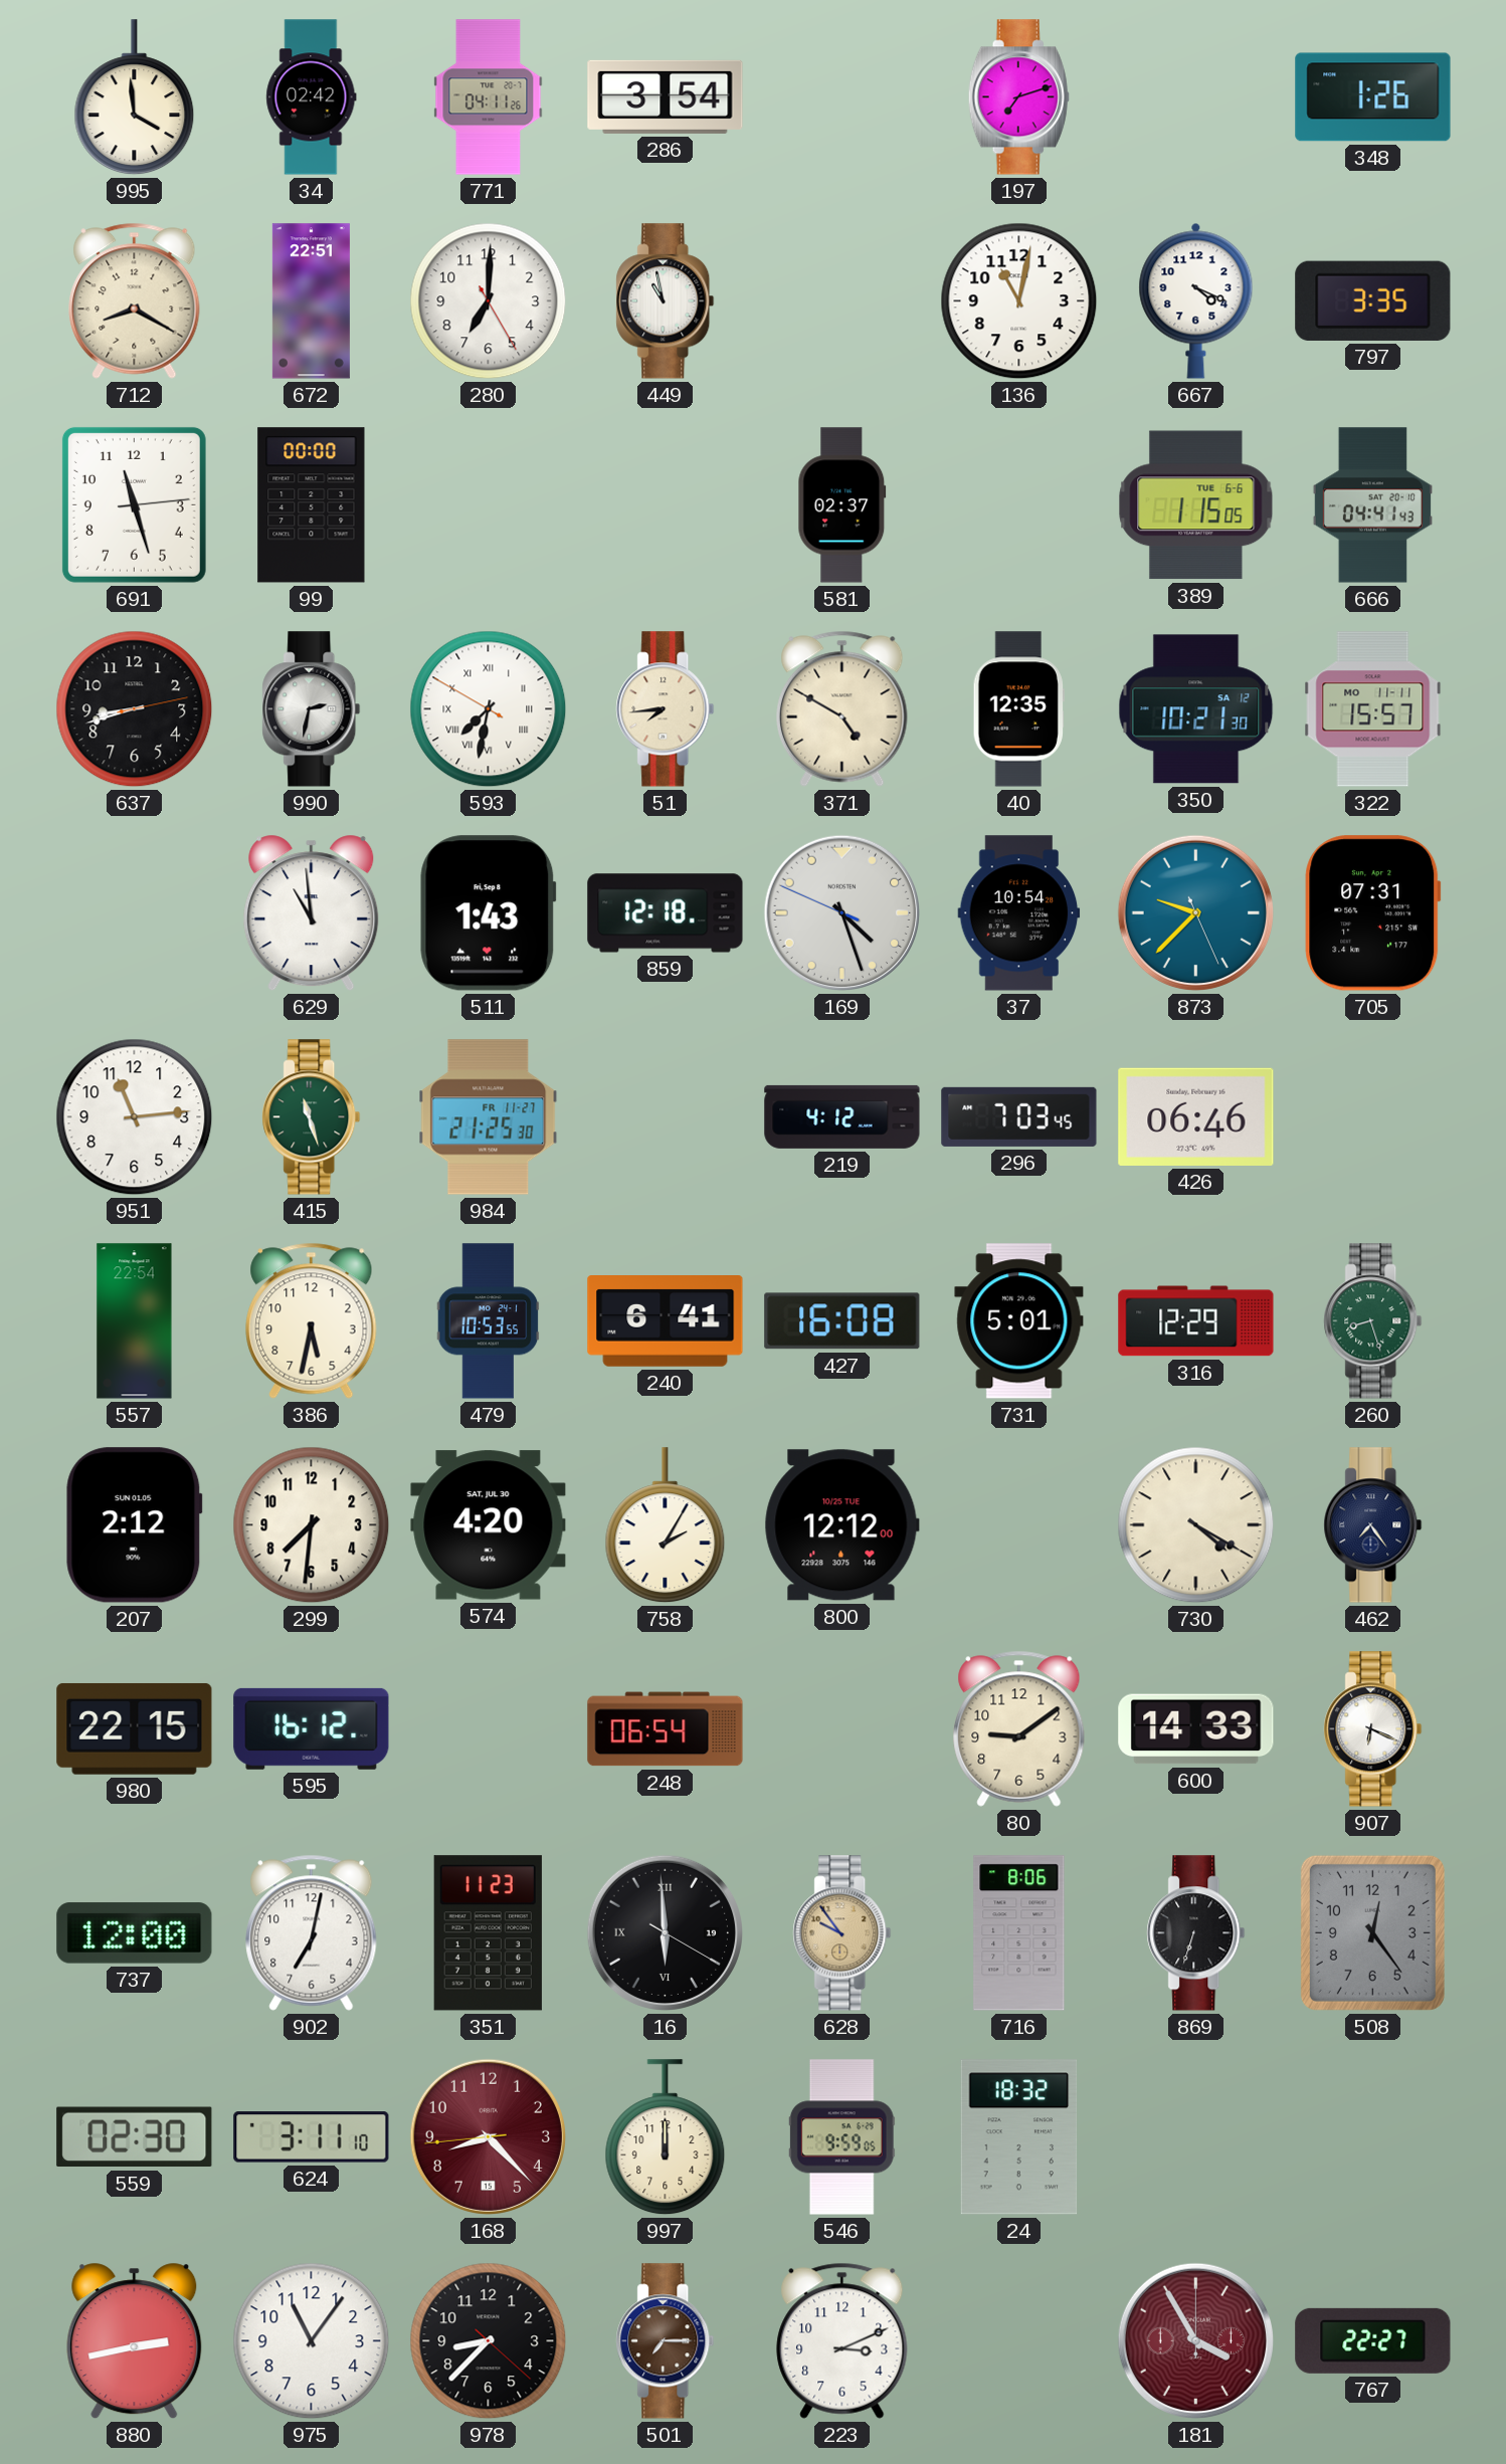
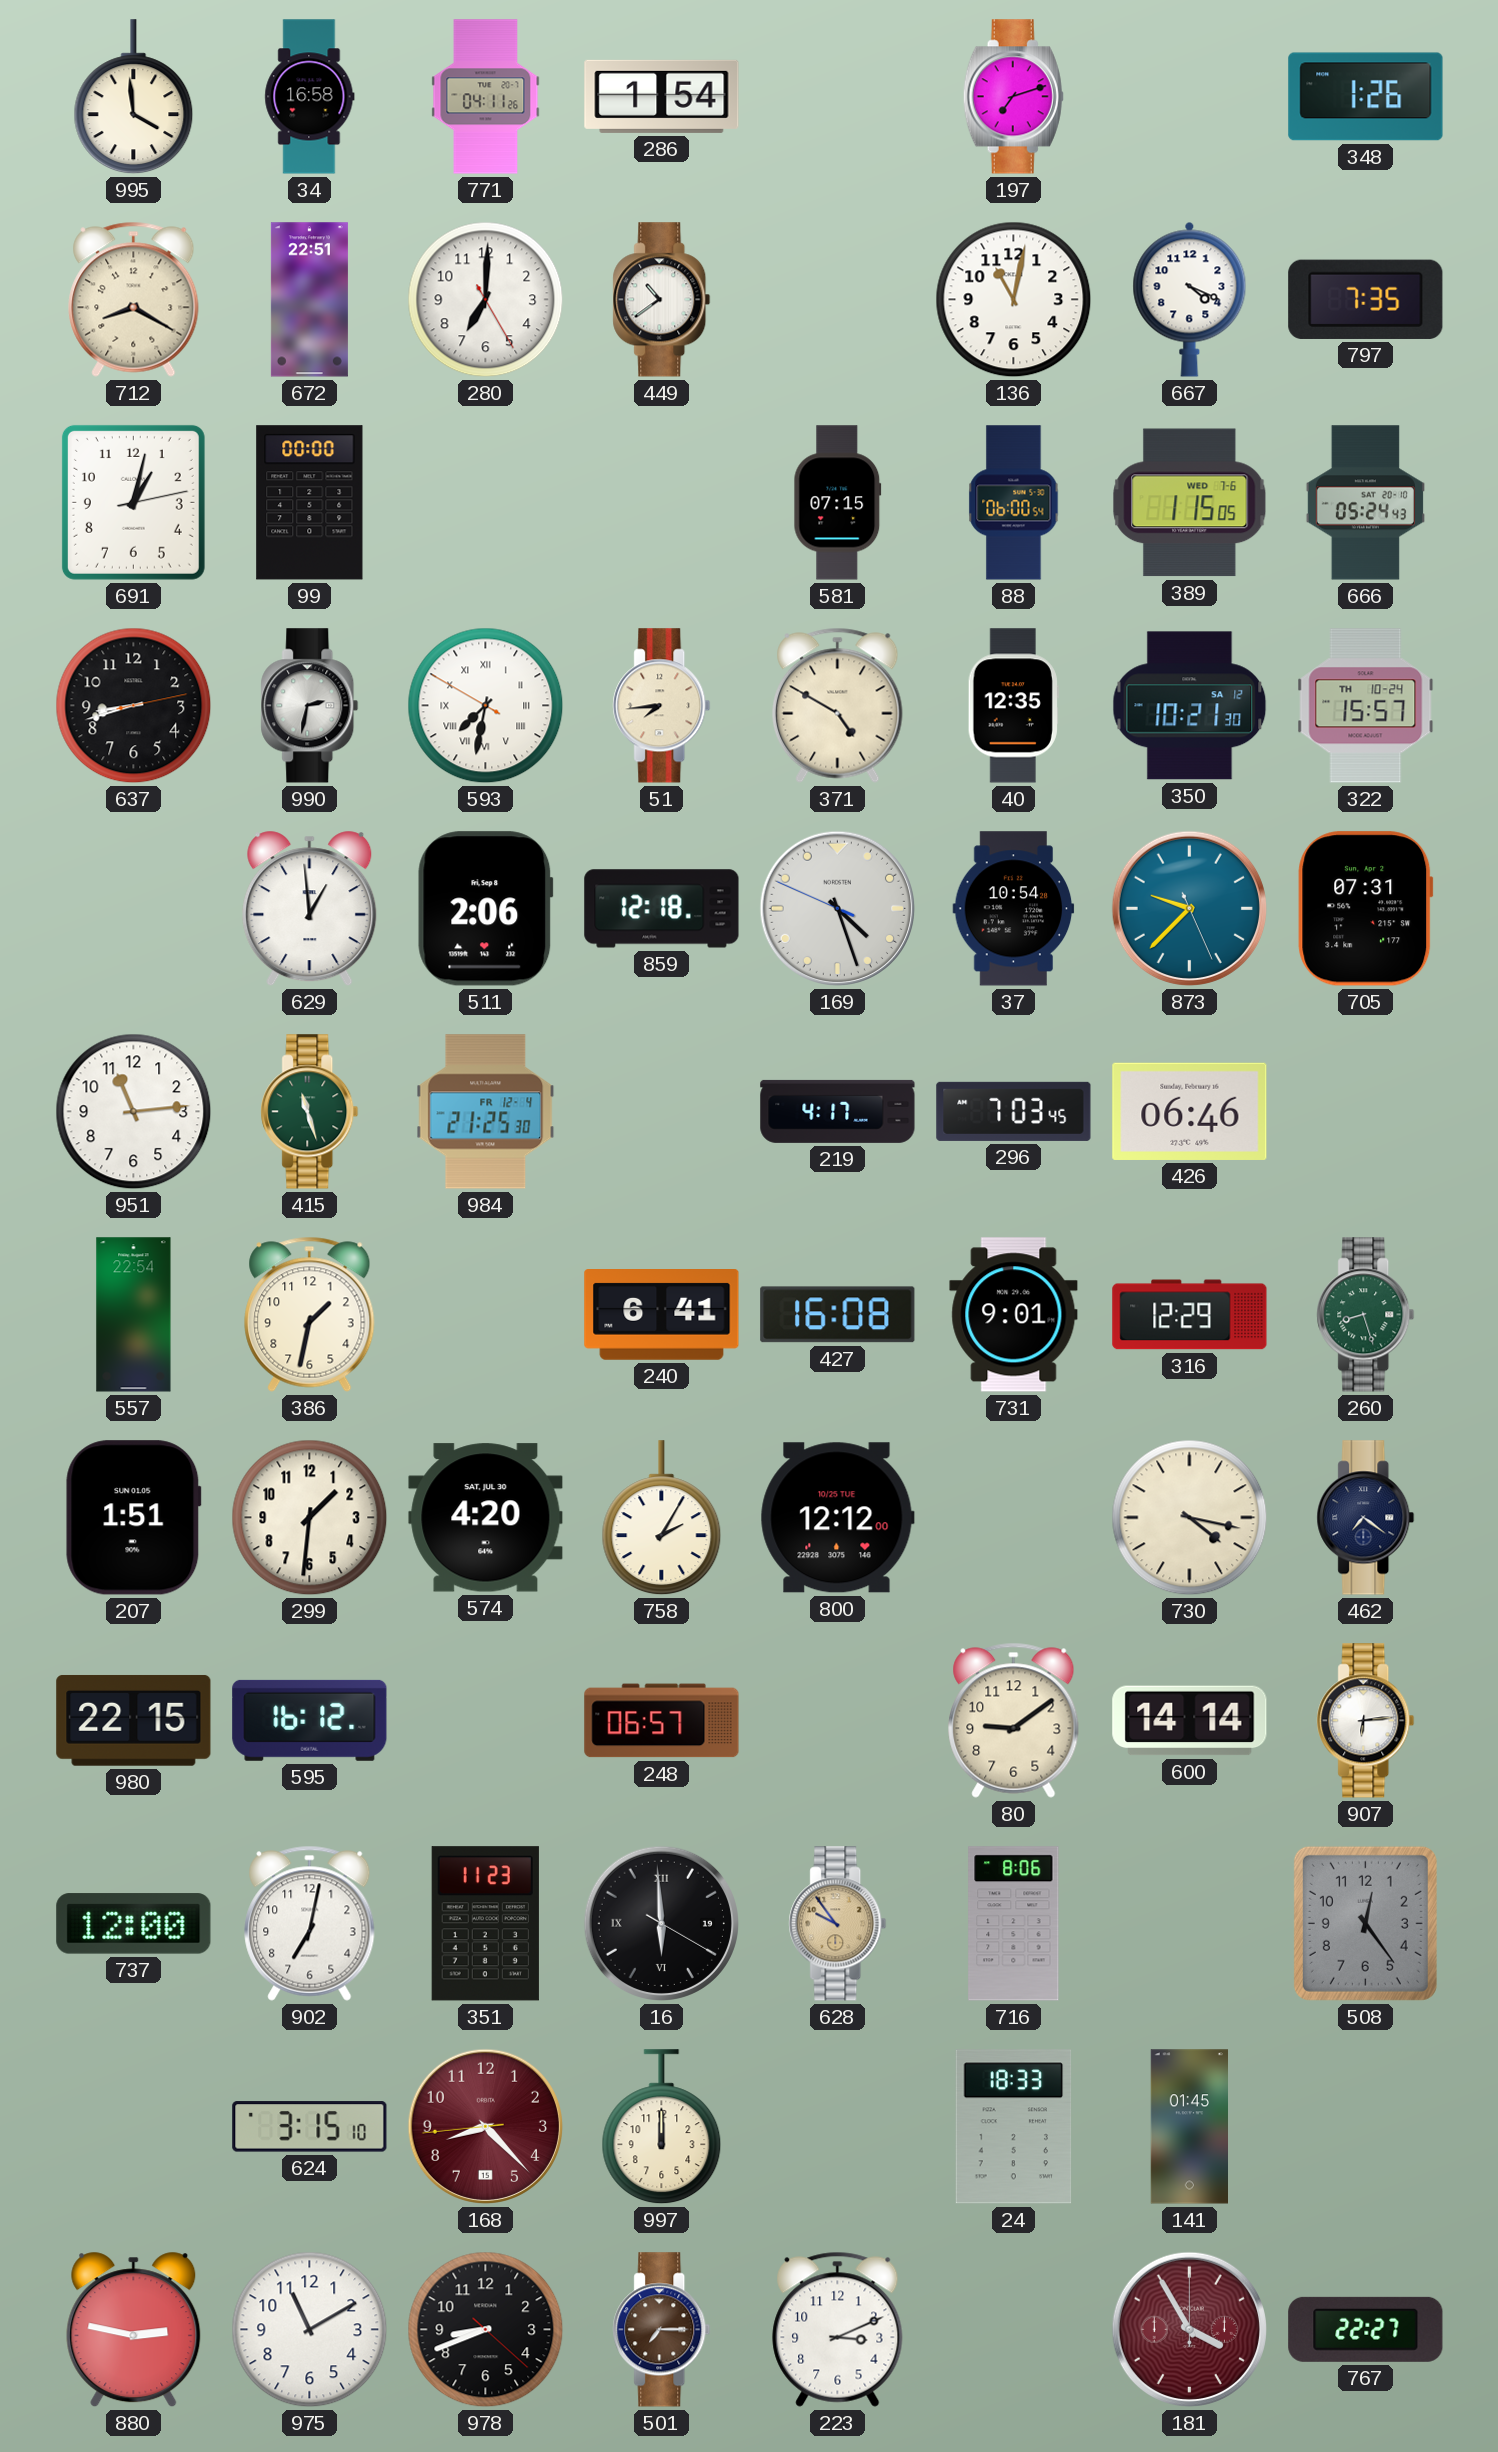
34: 02:42 -> 16:58 (310, 97)
286: 3:54 -> 1:54 (662, 96)
449: 10:58 -> 10:39 (662, 300)
797: 3:35 -> 7:35 (1366, 299)
691: 11:27 -> 1:02 (133, 502)
581: 02:37 -> 07:15 (838, 503)
88: none -> 06:00 (1014, 503)
389 date: TUE 6-6 -> WED 7-6 (1190, 503)
666: 04:41 -> 05:24 (1365, 503)
322 date: MO 11-11 -> TH 10-24 (1366, 706)
629: 10:59 -> 12:59 (310, 909)
511: 1:43 -> 2:06 (486, 909)
984 date: FR 11-27 -> FR 12-4 (486, 1112)
219: 4:12 -> 4:17 (838, 1111)
386: 5:32 -> 1:32 (310, 1314)
479: 10:53 -> none (489, 1321)
731: 5:01 -> 9:01 (1014, 1315)
207: 2:12 -> 1:51 (134, 1518)
299: 7:31 -> 1:31 (310, 1518)
730: 4:20 -> 4:17 (1190, 1518)
462: 7:24 -> 7:21 (1366, 1518)
248: 06:54 -> 06:57 (662, 1721)
600: 14:33 -> 14:14 (1190, 1721)
907: 6:19 -> 6:14 (1366, 1721)
869: 6:33 -> none (1196, 1933)
559: 02:30 -> none (135, 2137)
624: 3:11 -> 3:15 (310, 2127)
546: 9:59 -> none (841, 2137)
24: 18:32 -> 18:33 (1014, 2127)
141: none -> 01:45 (1189, 2127)
880: 2:43 -> 2:47 (134, 2330)
975: 11:06 -> 11:10 (310, 2330)
978: 8:37 -> 8:41 (486, 2330)
